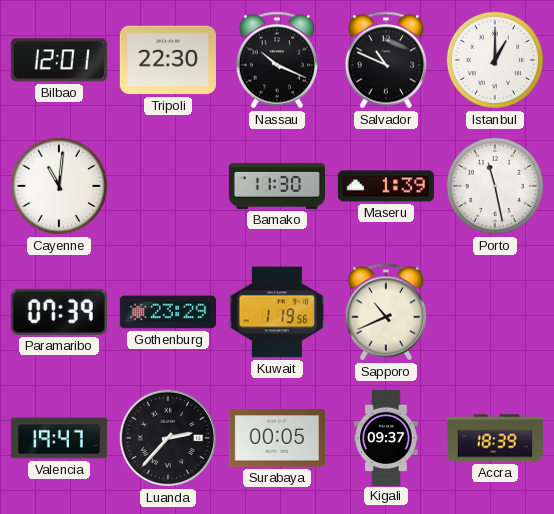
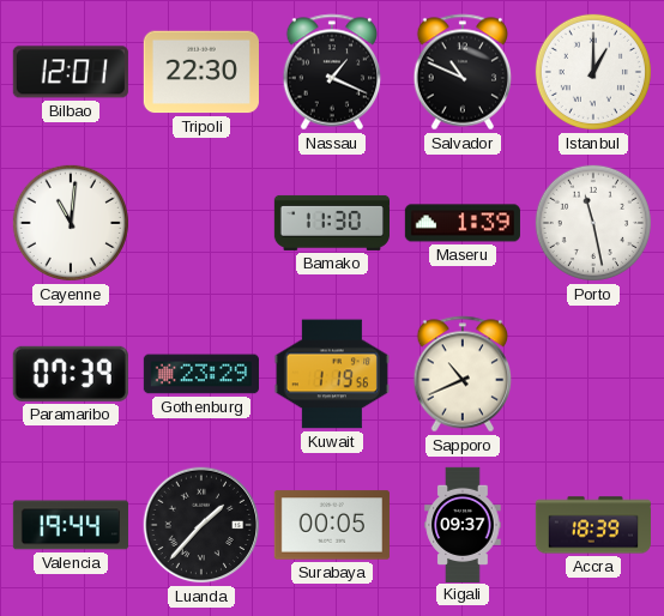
Nassau: 10:19 -> 1:19 (332, 72)
Valencia: 19:47 -> 19:44 (71, 525)
Luanda: 2:37 -> 1:37 (201, 525)
